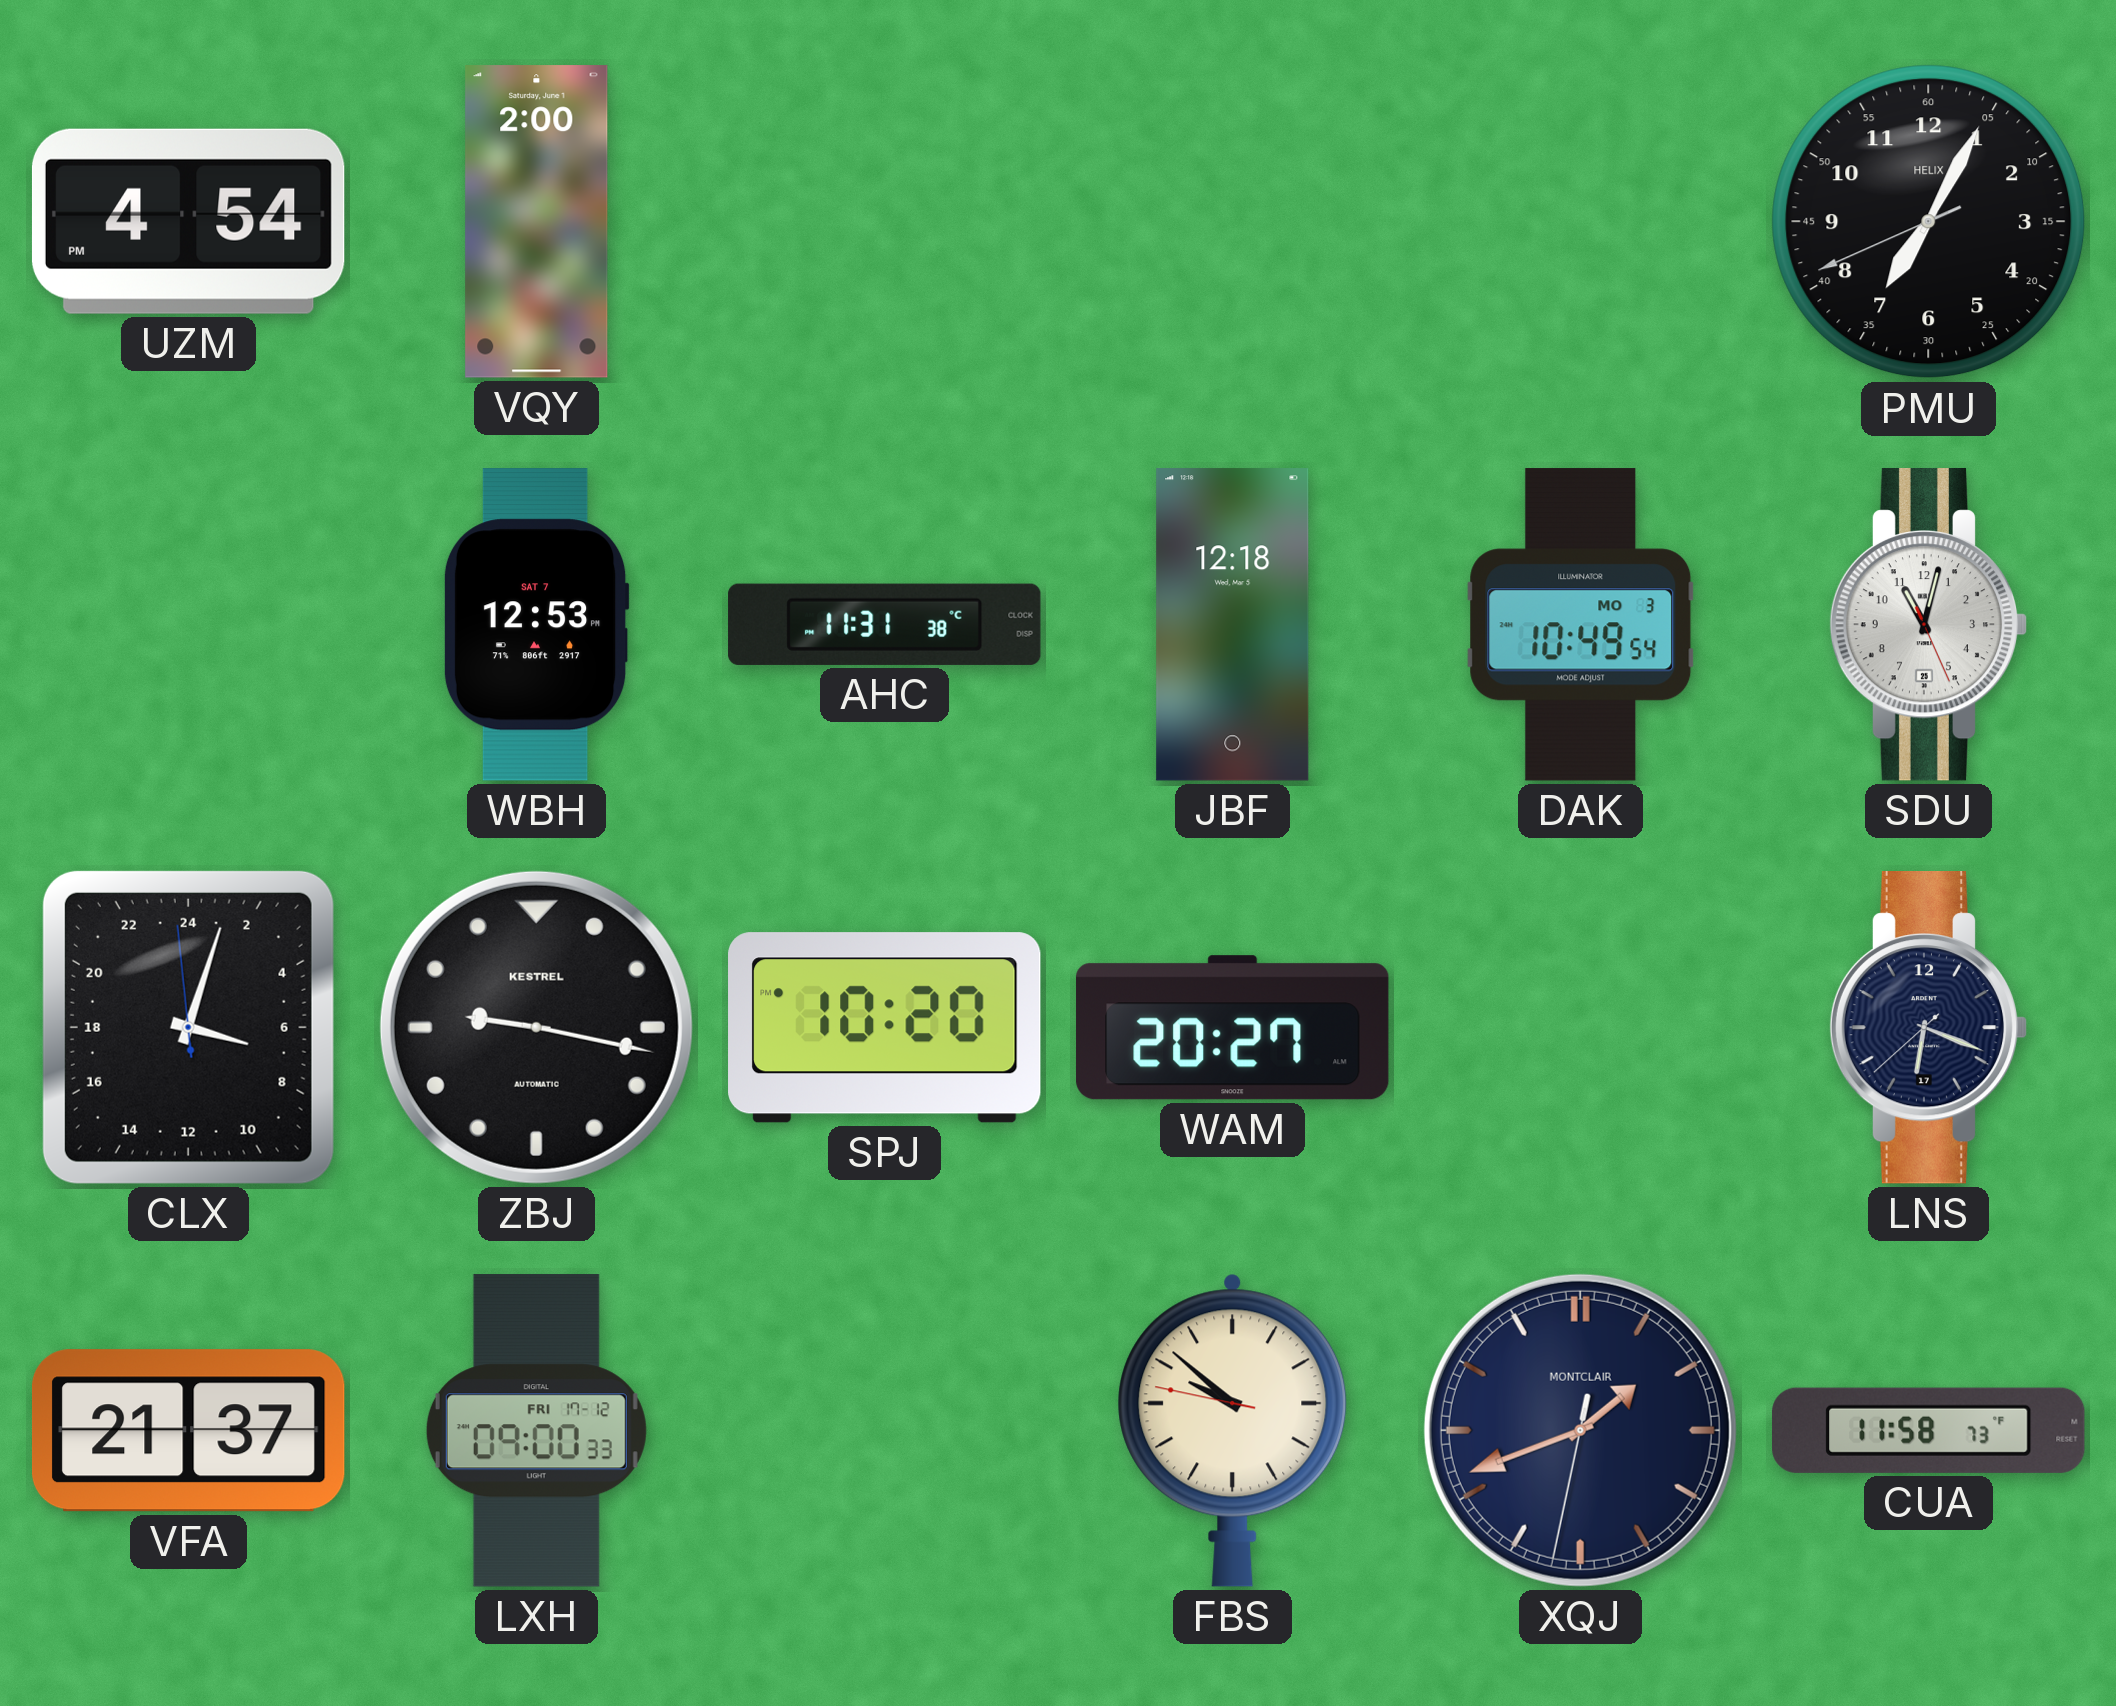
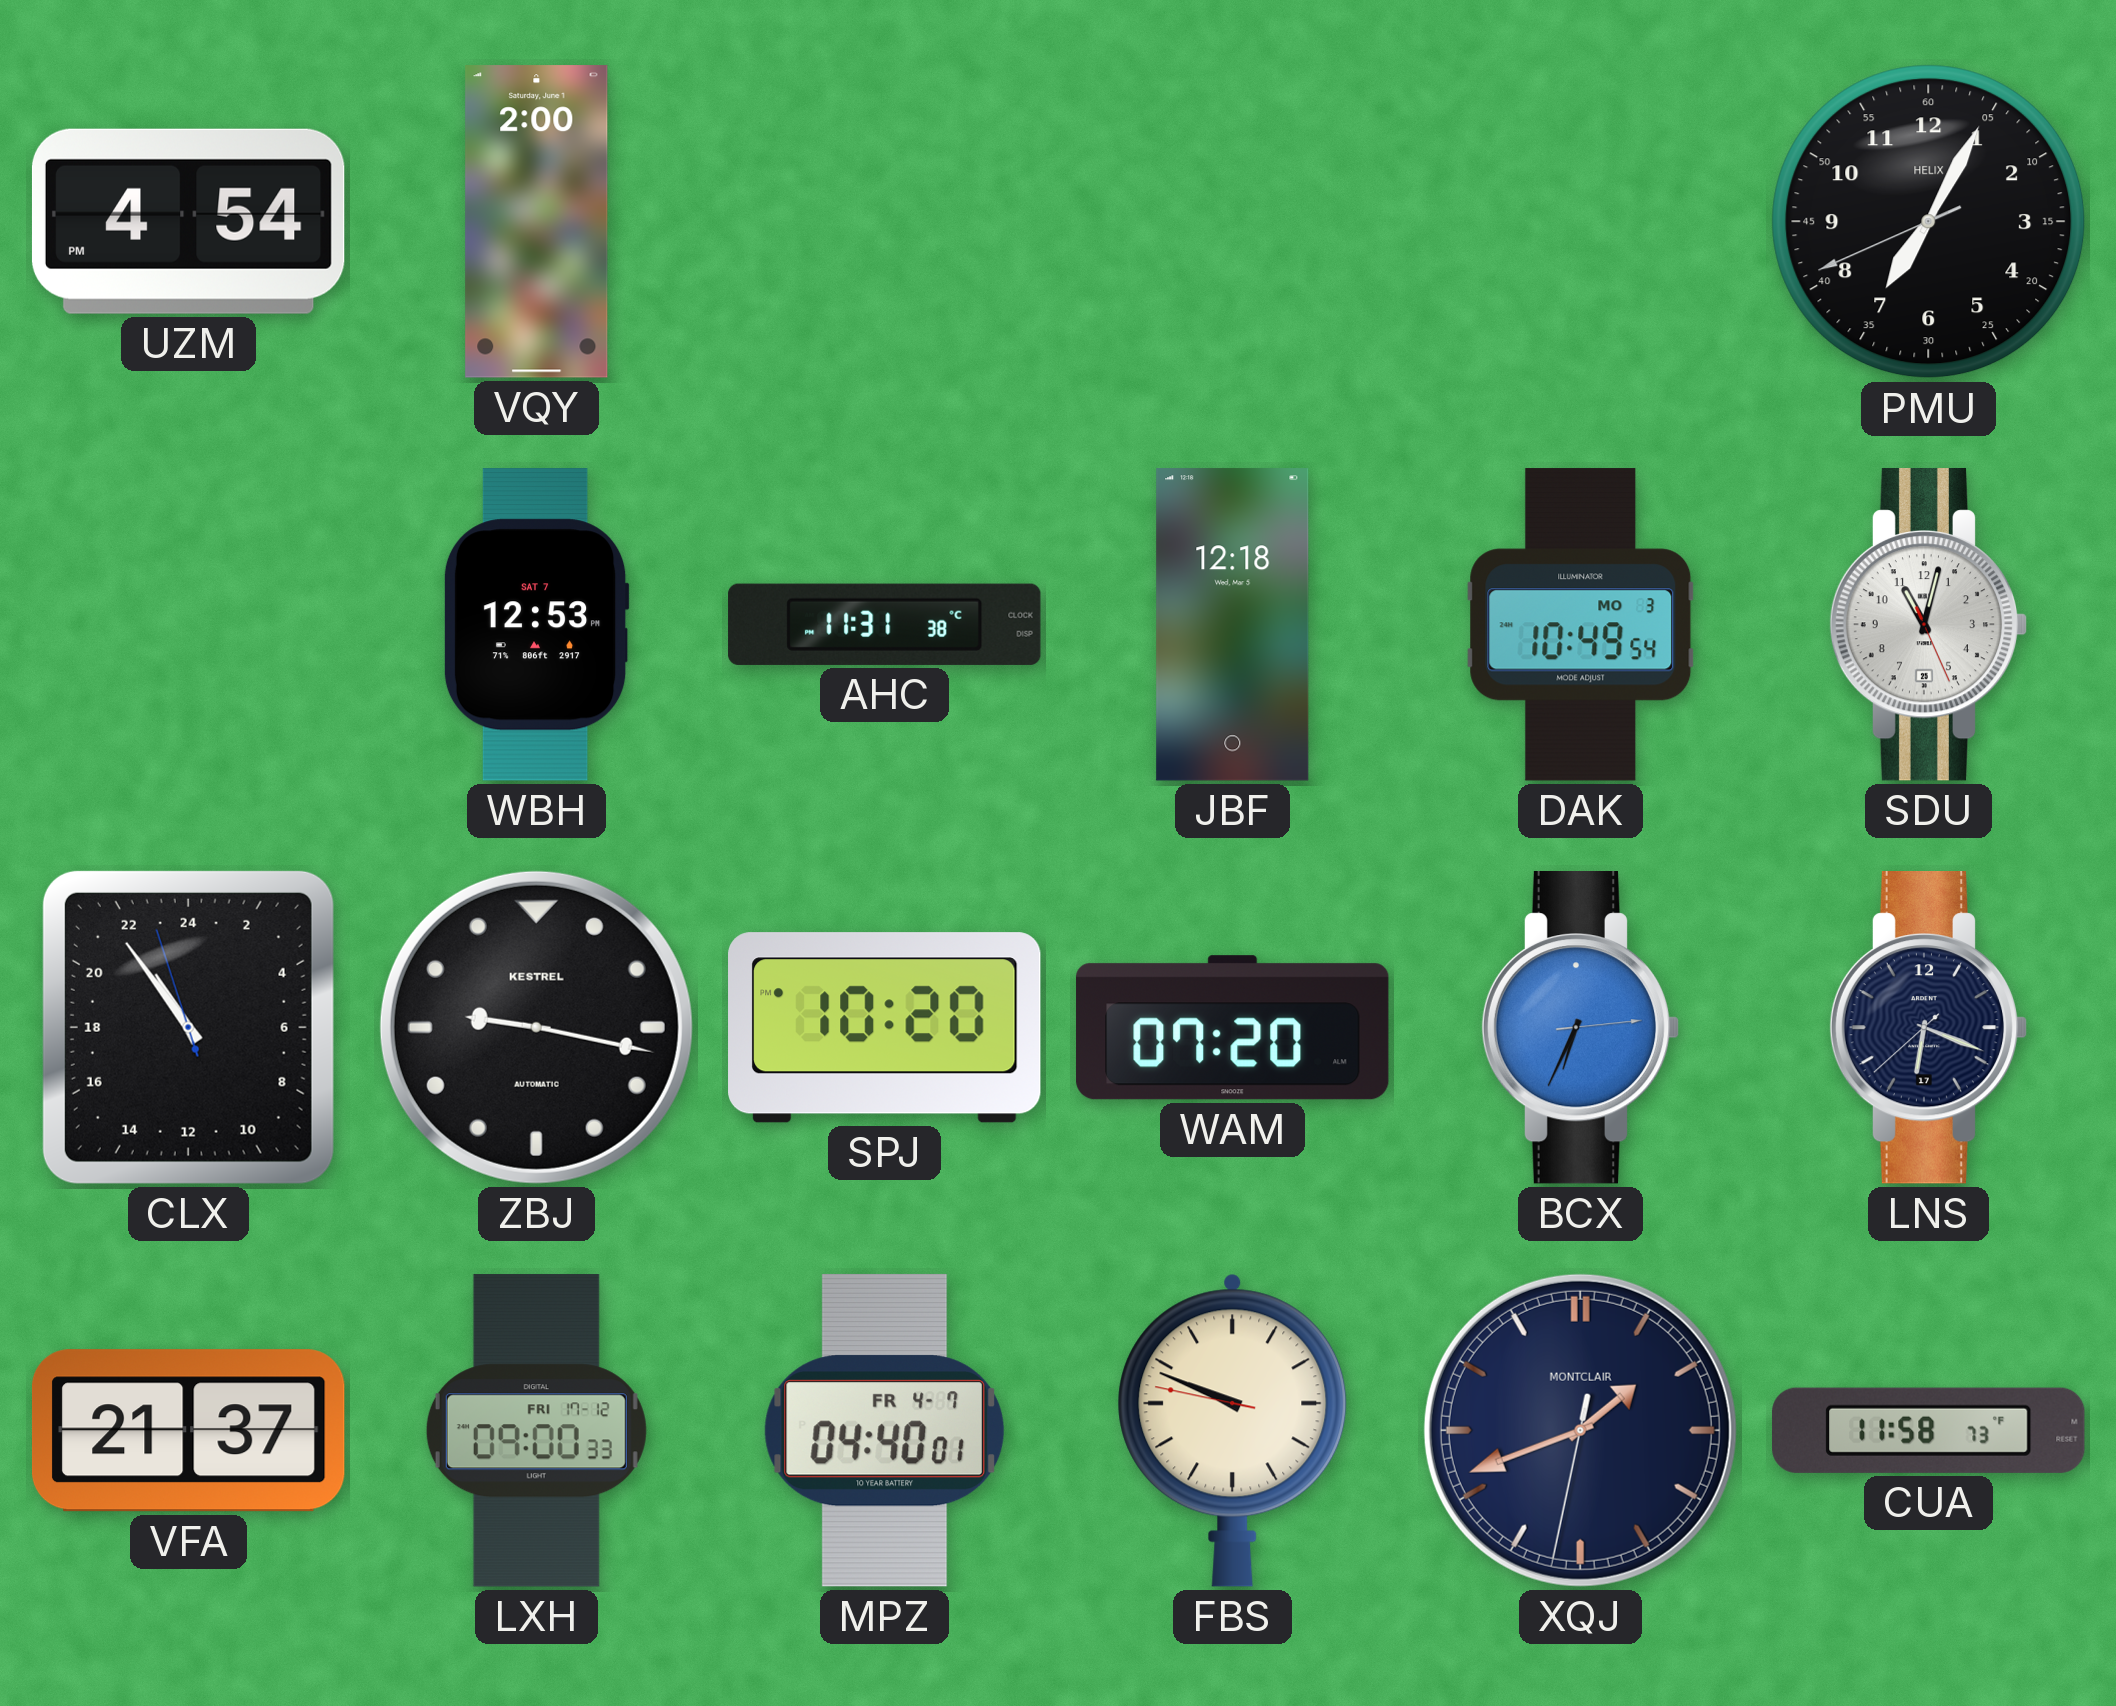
CLX: 7:02 -> 21:53 (188, 1027)
WAM: 20:27 -> 07:20 (1233, 1028)
BCX: none -> 6:34 (1581, 1028)
MPZ: none -> 04:40 (884, 1430)
FBS: 9:51 -> 9:48 (1233, 1430)
